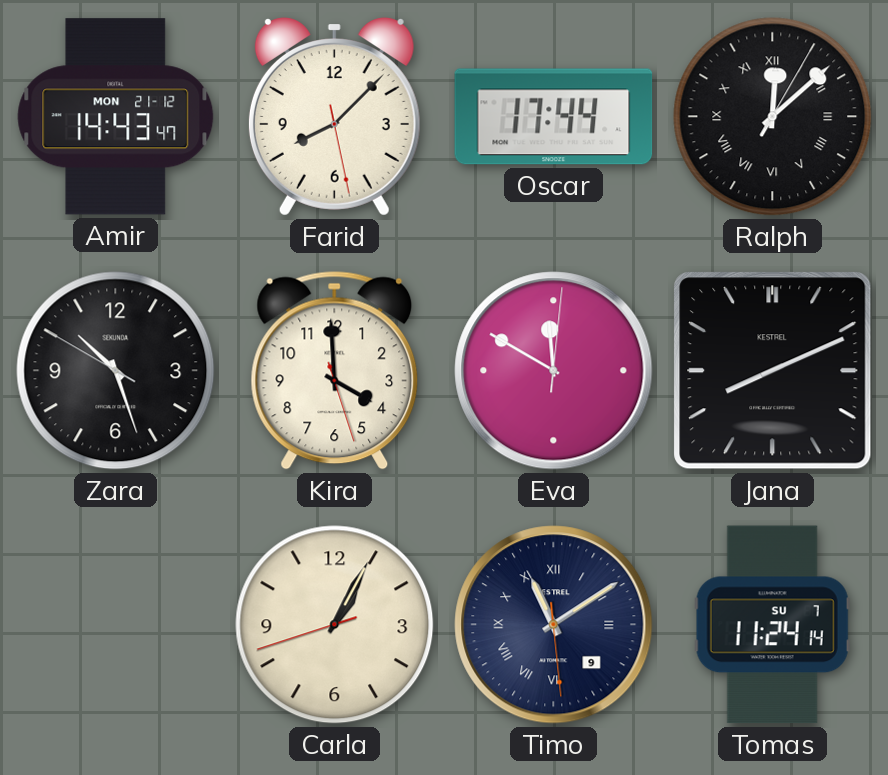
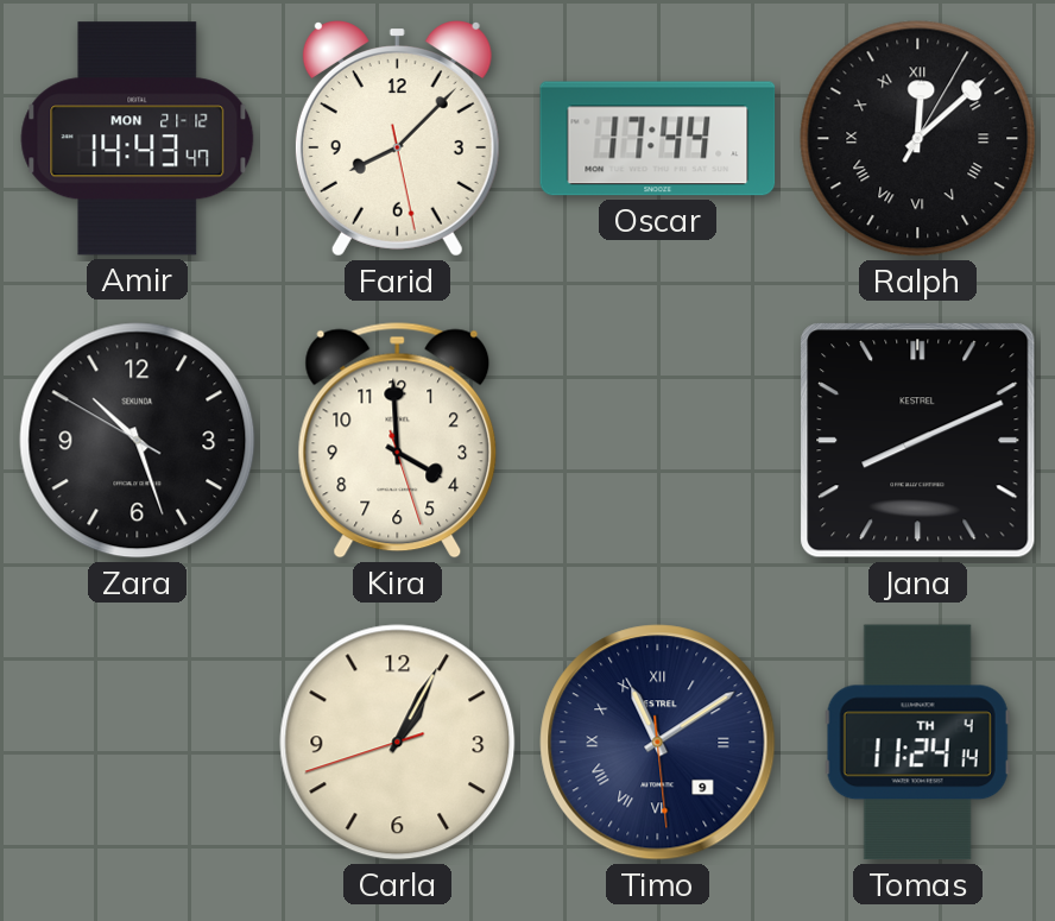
Eva: 11:50 -> none (554, 371)
Tomas date: SU 7 -> TH 4 (917, 743)
